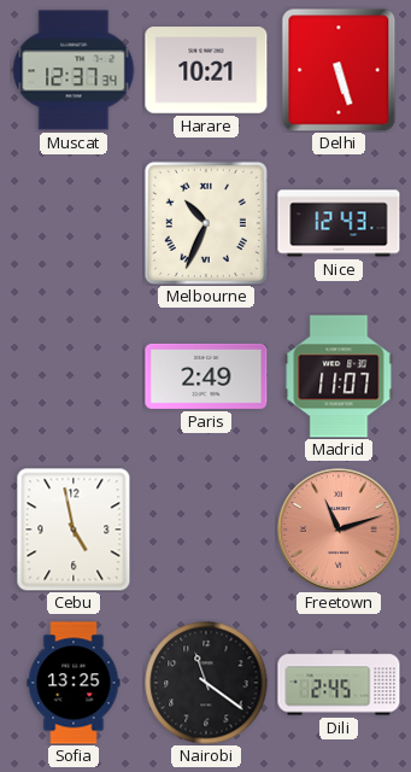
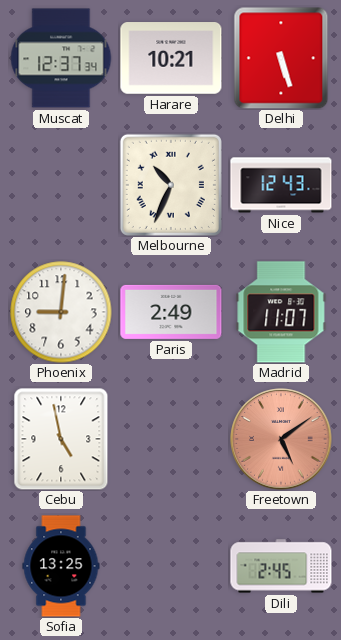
Phoenix: none -> 9:01 (61, 312)
Freetown: 11:12 -> 5:09 (281, 439)
Nairobi: 11:21 -> none (206, 683)
